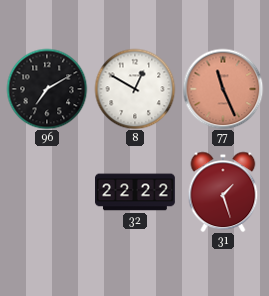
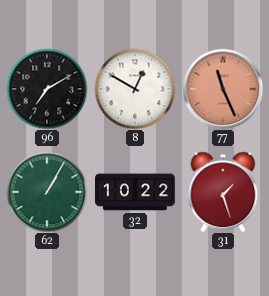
62: none -> 1:05 (47, 192)
32: 22:22 -> 10:22 (136, 192)
